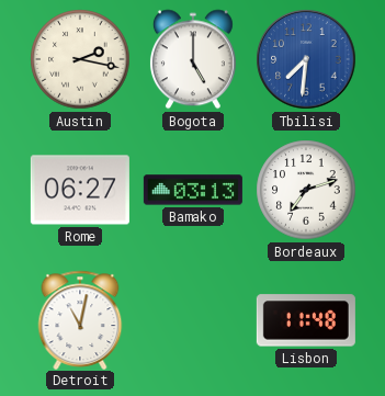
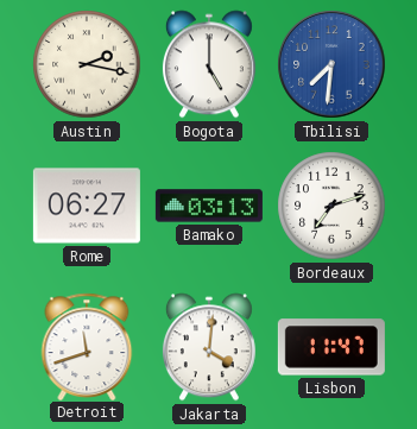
Detroit: 11:02 -> 11:42 (87, 346)
Jakarta: none -> 4:01 (209, 347)
Lisbon: 11:48 -> 11:47 (331, 347)
